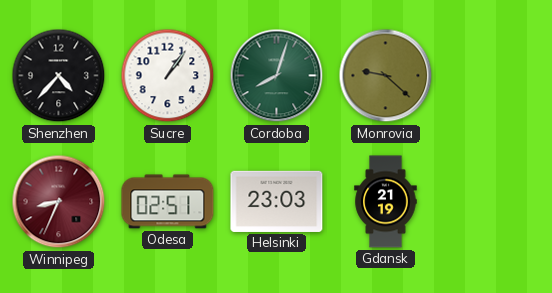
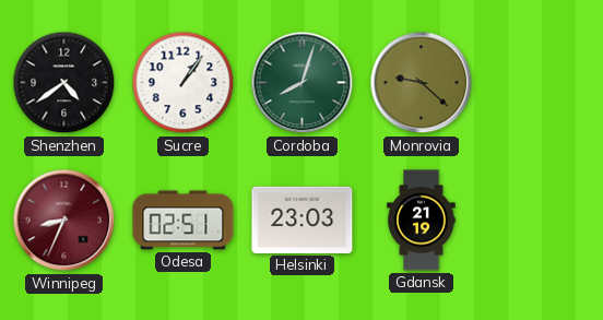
Shenzhen: 4:37 -> 4:39 (64, 83)
